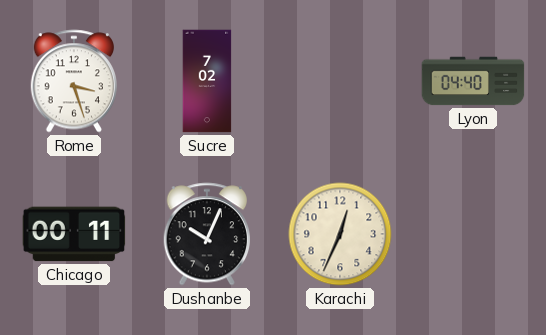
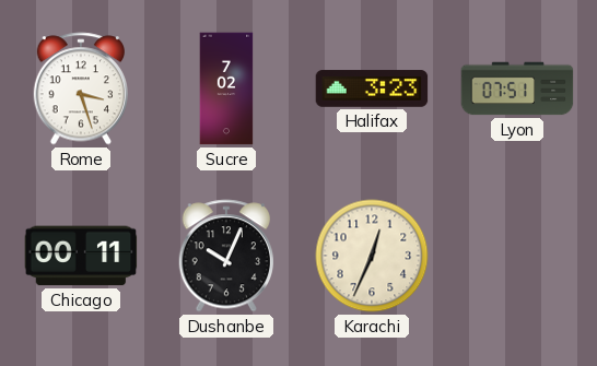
Halifax: none -> 3:23 (372, 88)
Lyon: 04:40 -> 07:51 (517, 88)
